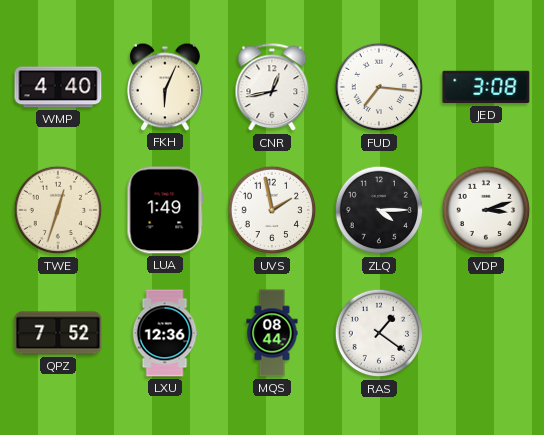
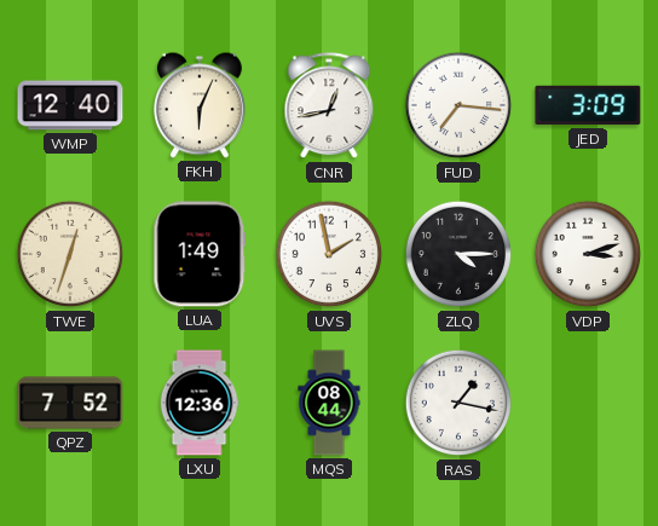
WMP: 4:40 -> 12:40 (70, 105)
JED: 3:08 -> 3:09 (588, 105)
RAS: 1:21 -> 1:17 (458, 403)
